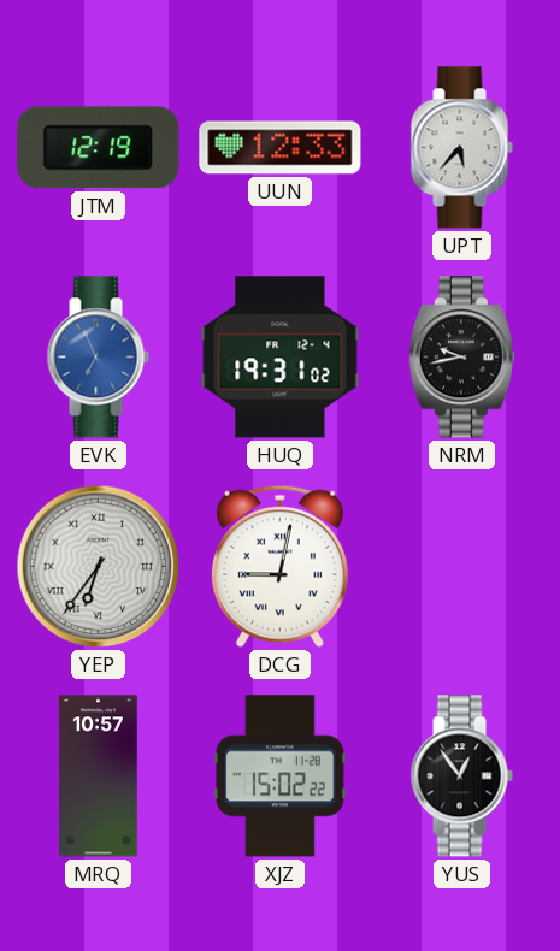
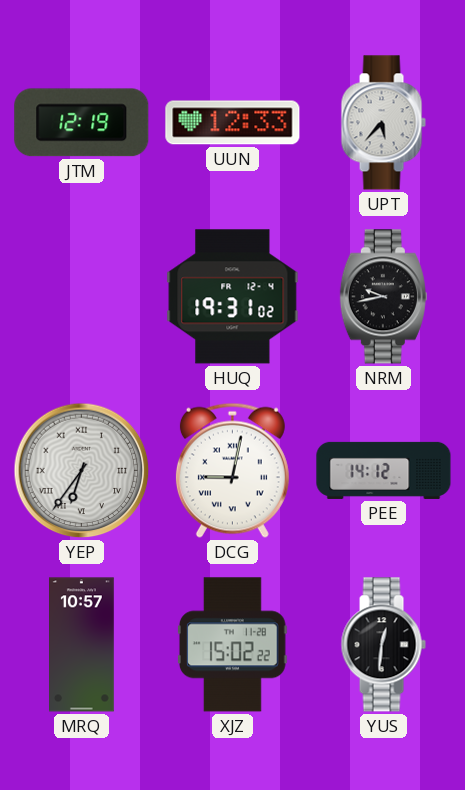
EVK: 6:56 -> none (98, 358)
PEE: none -> 14:12 (384, 470)
YUS: 12:54 -> 12:31 (383, 645)
